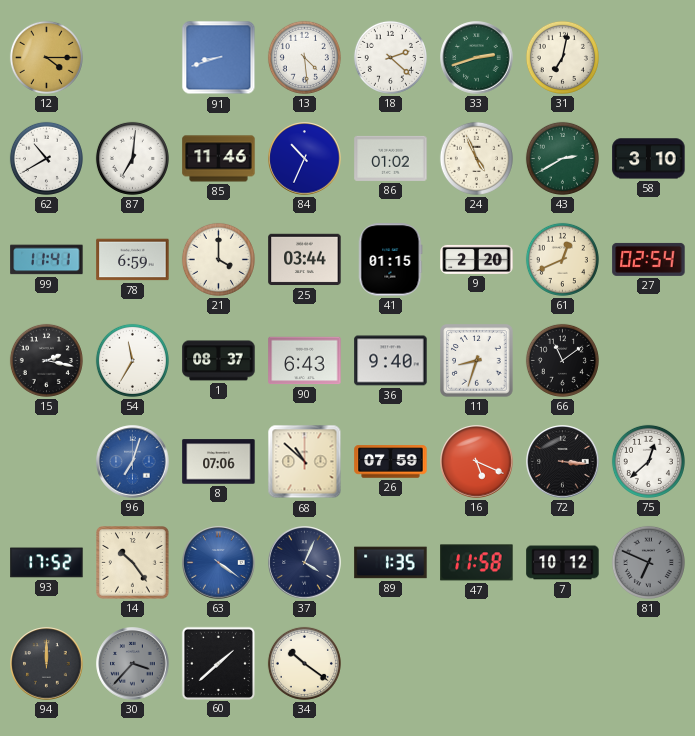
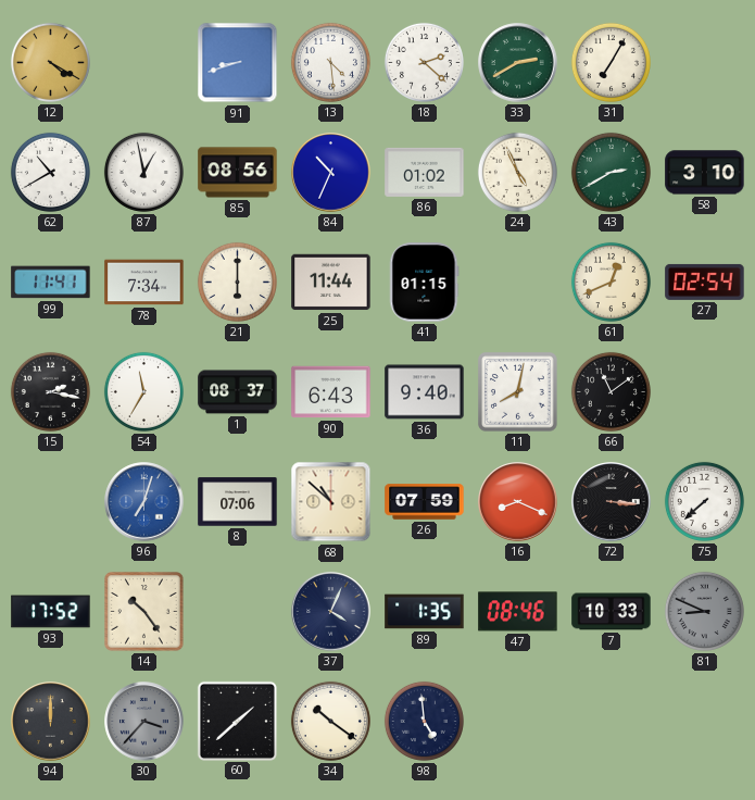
12: 4:15 -> 4:20 (50, 62)
33: 2:42 -> 2:40 (518, 63)
31: 7:02 -> 7:05 (611, 62)
87: 7:01 -> 12:58 (143, 172)
85: 11:46 -> 08:56 (238, 173)
78: 6:59 -> 7:34 (144, 283)
21: 4:00 -> 6:00 (237, 282)
25: 03:44 -> 11:44 (331, 283)
9: 2:20 -> none (477, 259)
11: 8:33 -> 8:02 (518, 392)
16: 5:19 -> 8:19 (518, 502)
75: 12:38 -> 7:38 (704, 501)
63: 4:21 -> none (219, 563)
47: 11:58 -> 08:46 (518, 612)
7: 10:12 -> 10:33 (612, 612)
81: 6:49 -> 8:49 (704, 611)
98: none -> 4:59 (424, 721)
